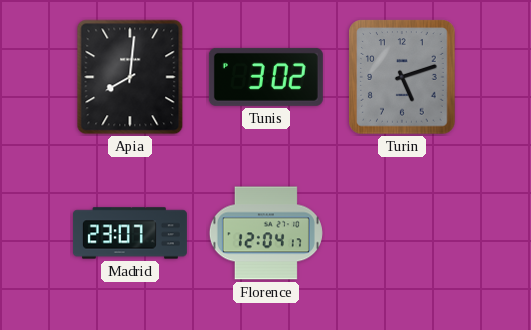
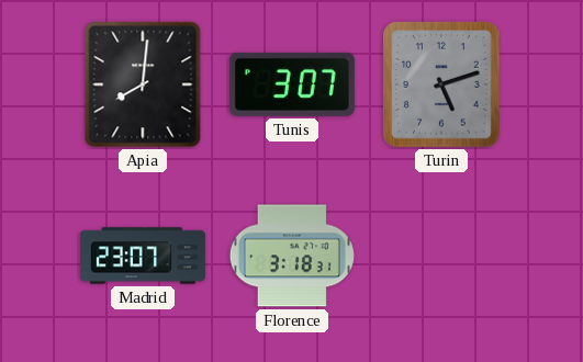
Tunis: 3:02 -> 3:07 (292, 84)
Florence: 12:04 -> 3:18 (292, 256)
